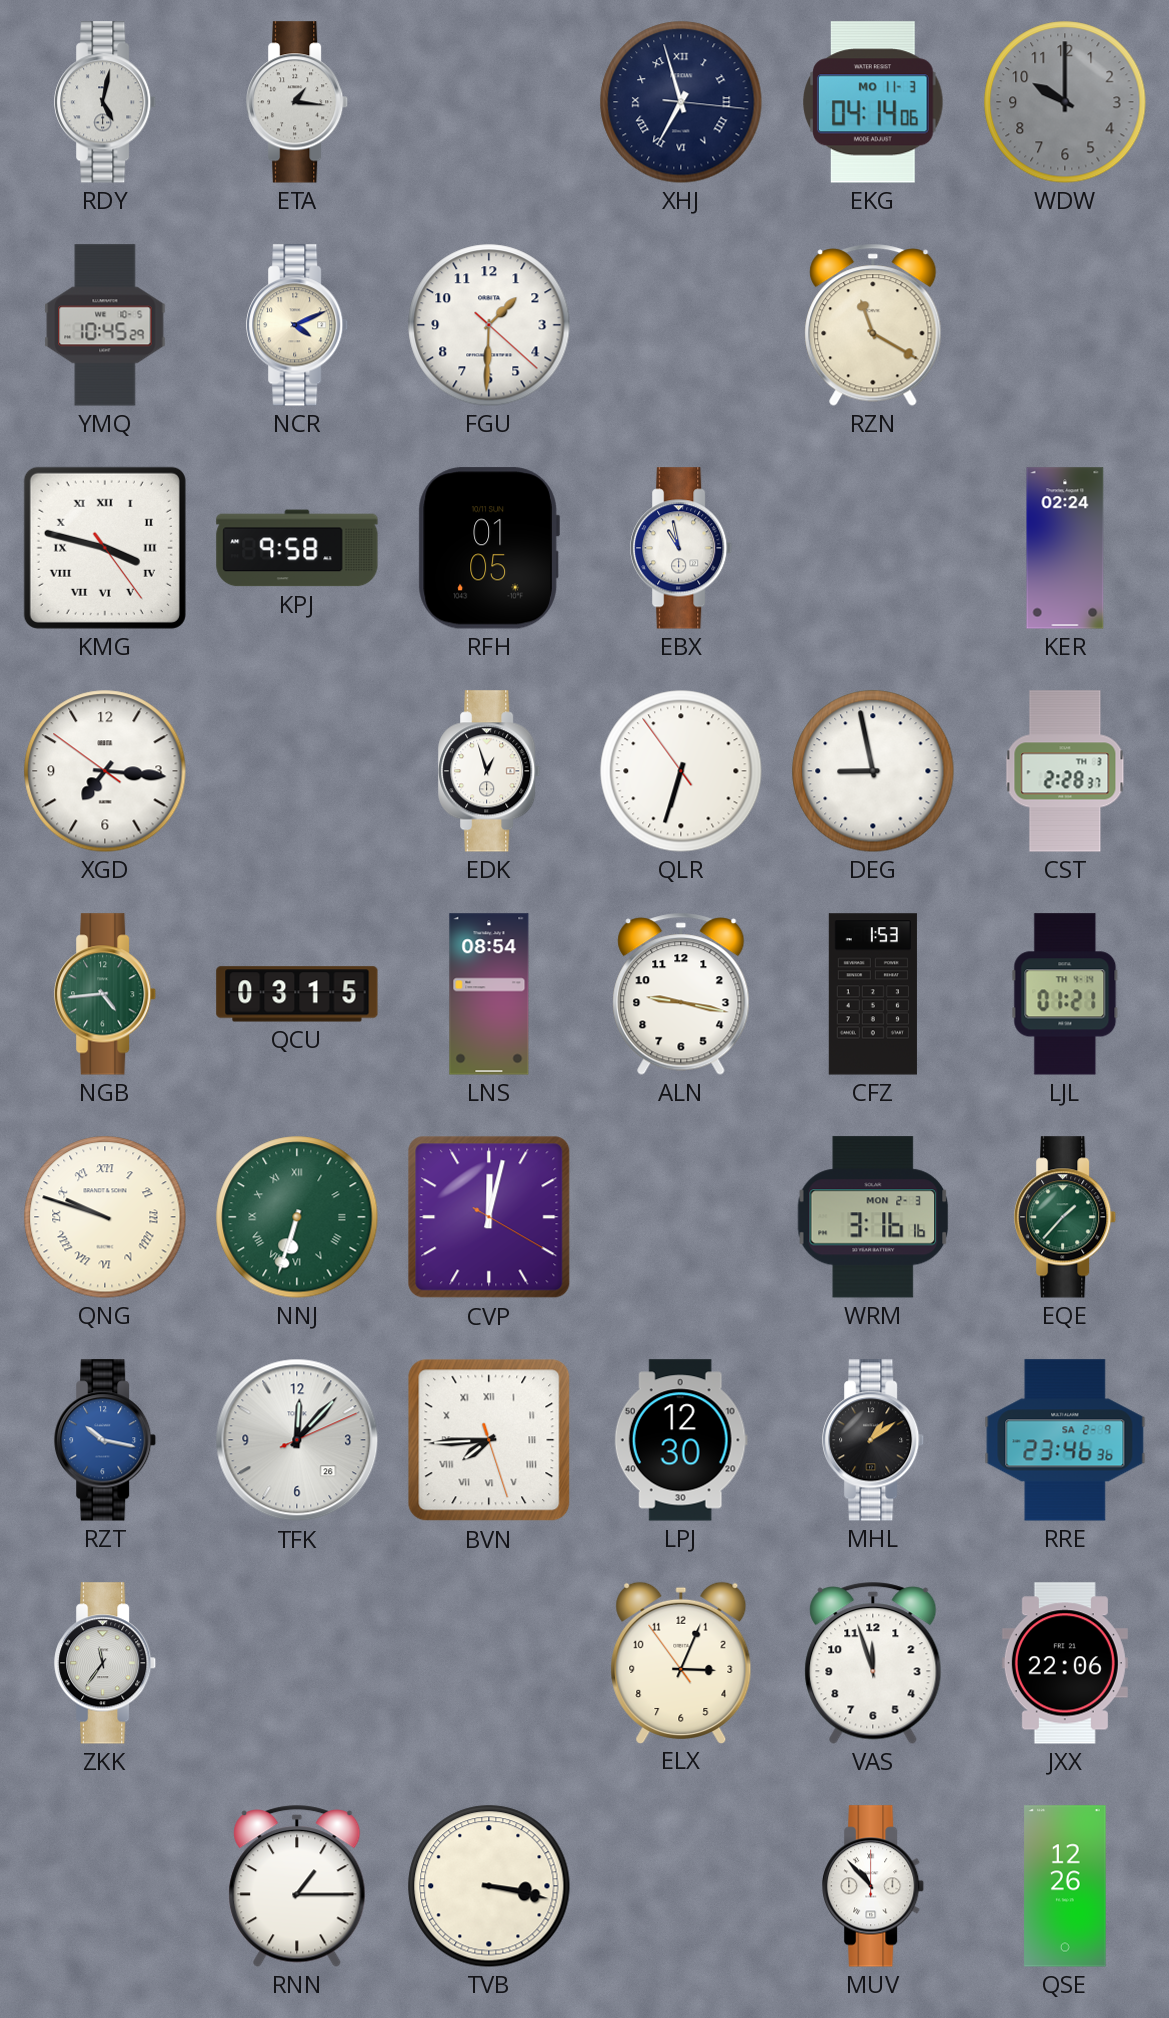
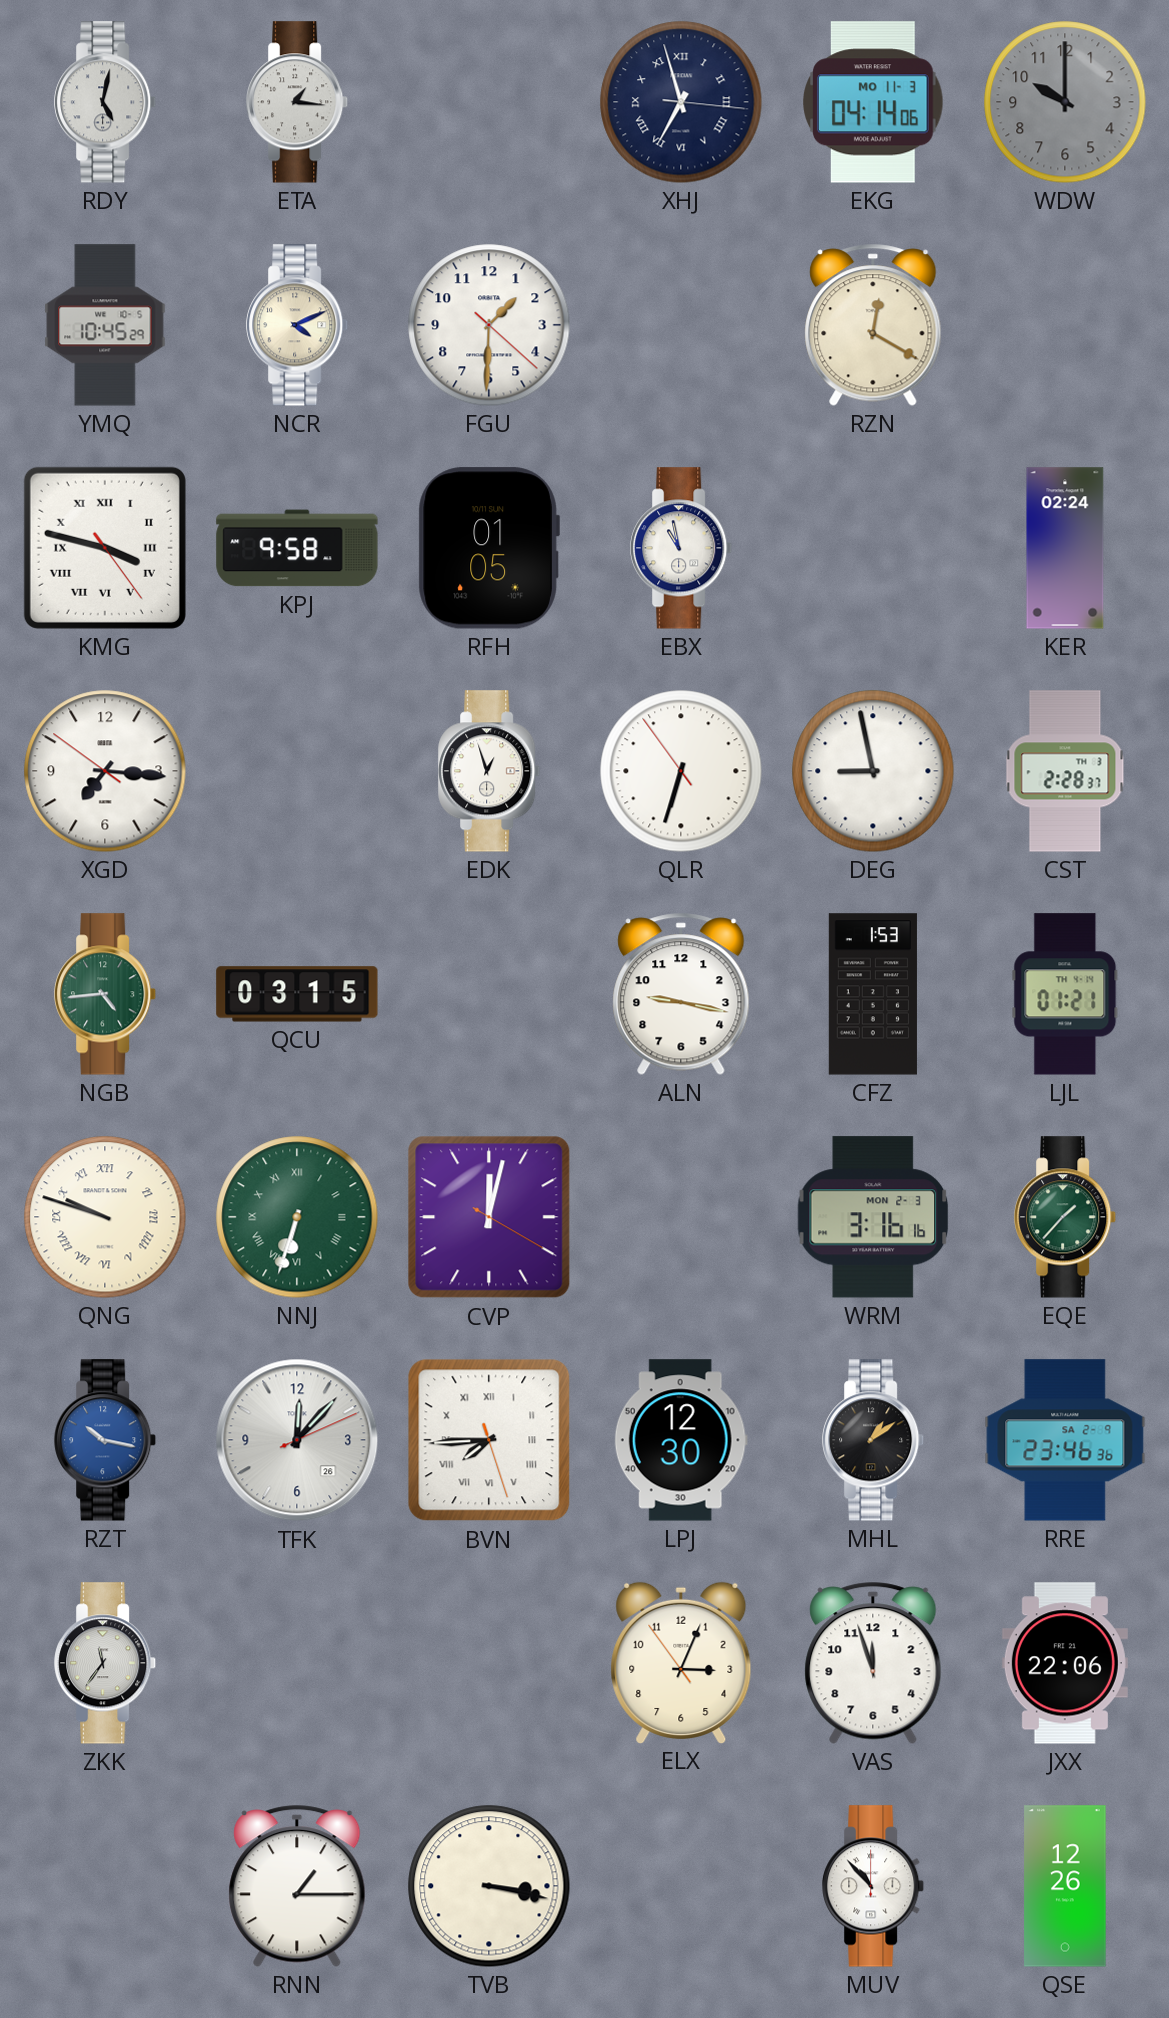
RZN: 11:20 -> 12:20 (873, 325)
LNS: 08:54 -> none (489, 994)
